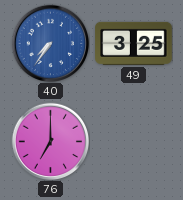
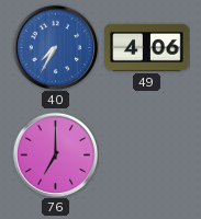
40: 7:36 -> 7:35 (55, 47)
49: 3:25 -> 4:06 (147, 47)
